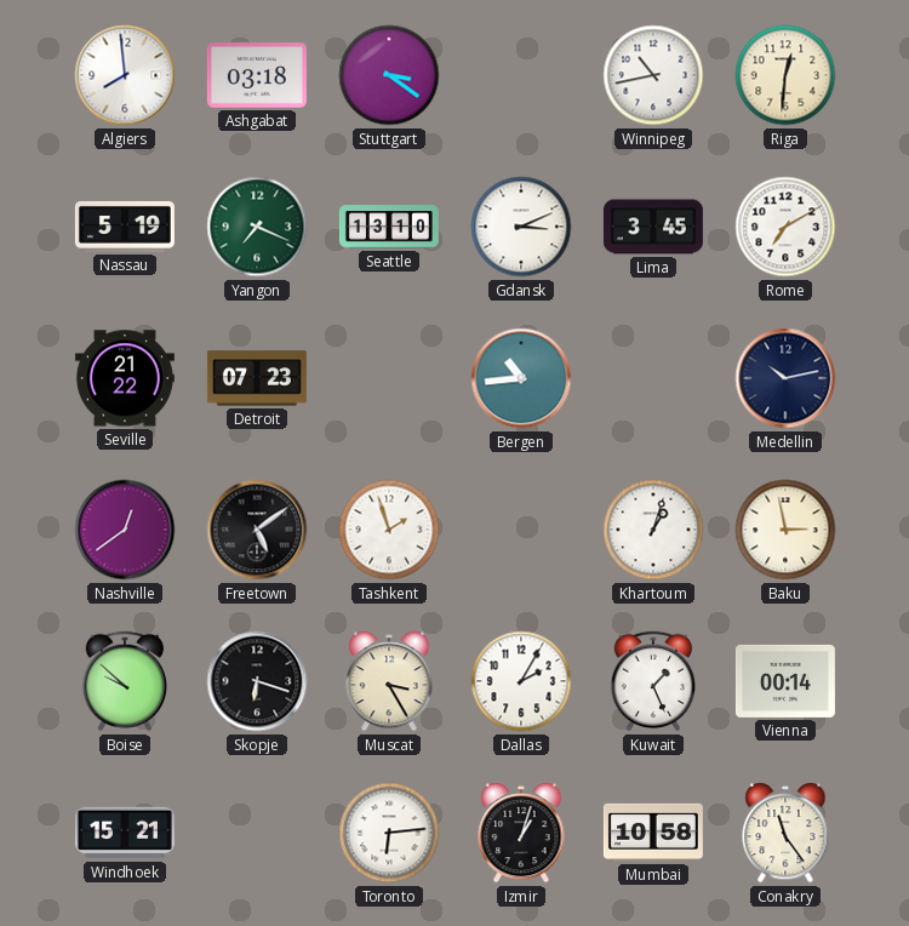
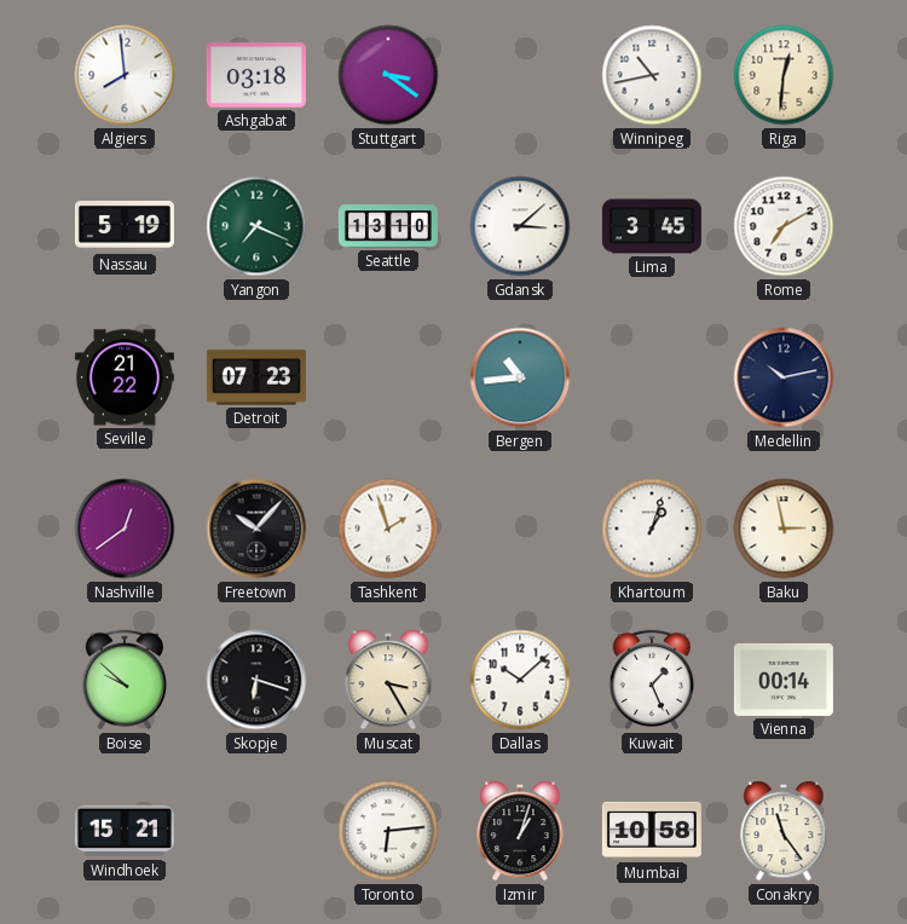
Gdansk: 3:11 -> 3:08 (520, 226)
Freetown: 5:09 -> 10:07 (256, 529)
Dallas: 2:05 -> 10:08 (520, 680)
